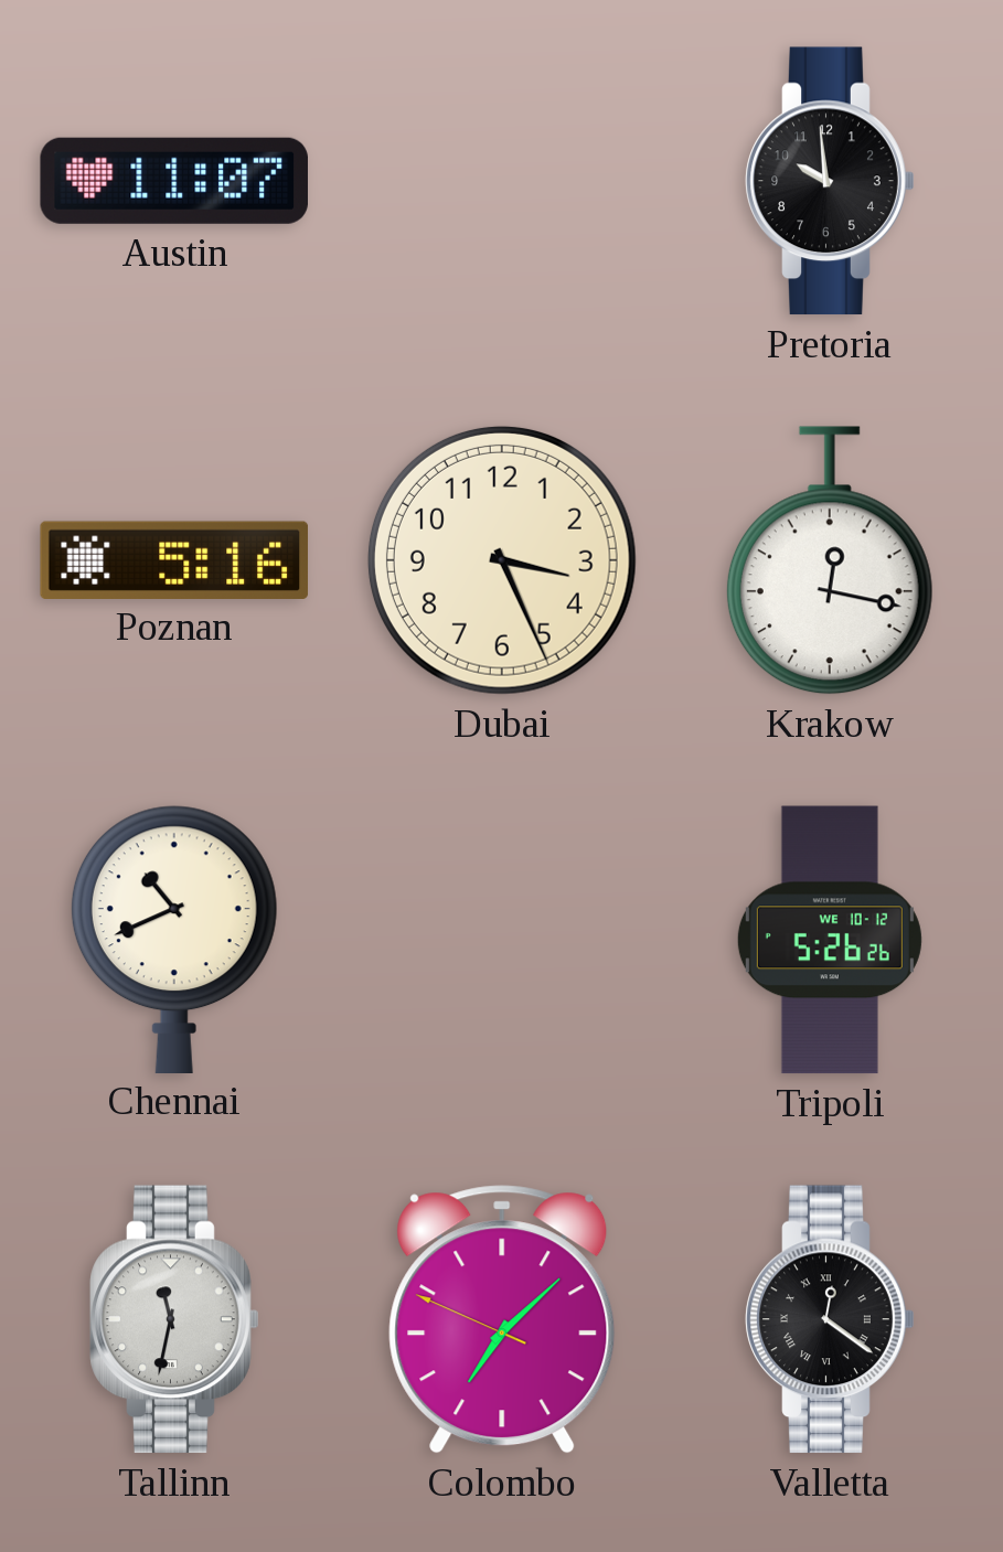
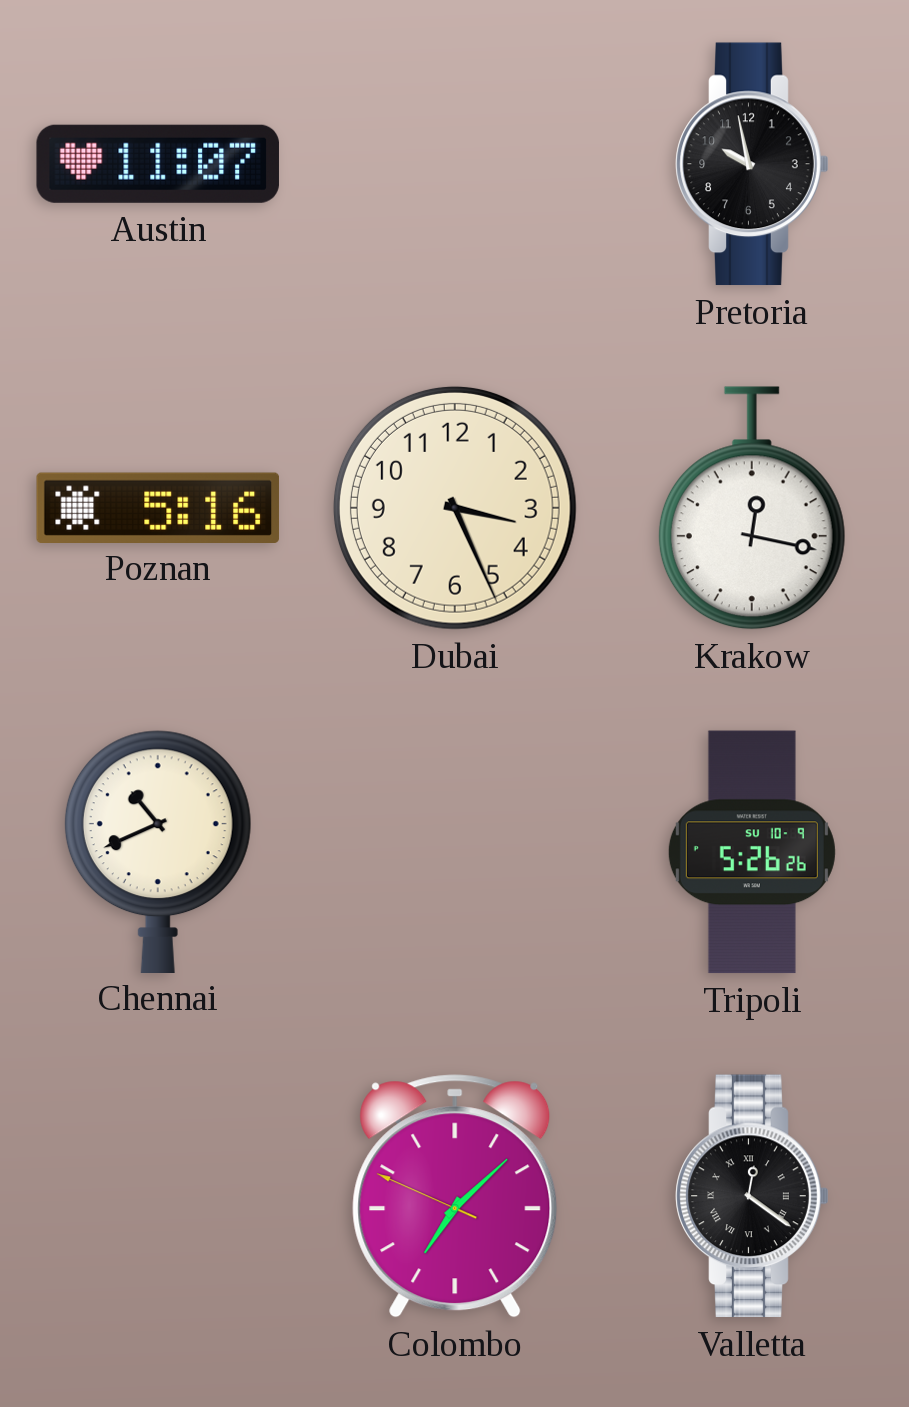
Pretoria: 9:59 -> 9:58 (752, 164)
Tripoli date: WE 10-12 -> SU 10-9 (752, 852)
Tallinn: 11:32 -> none (174, 1319)
